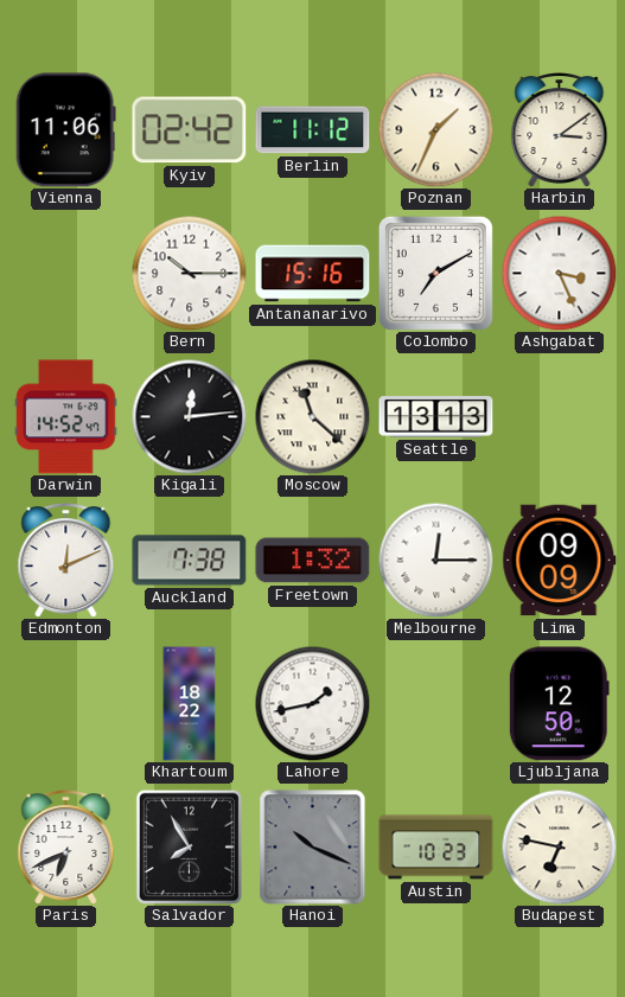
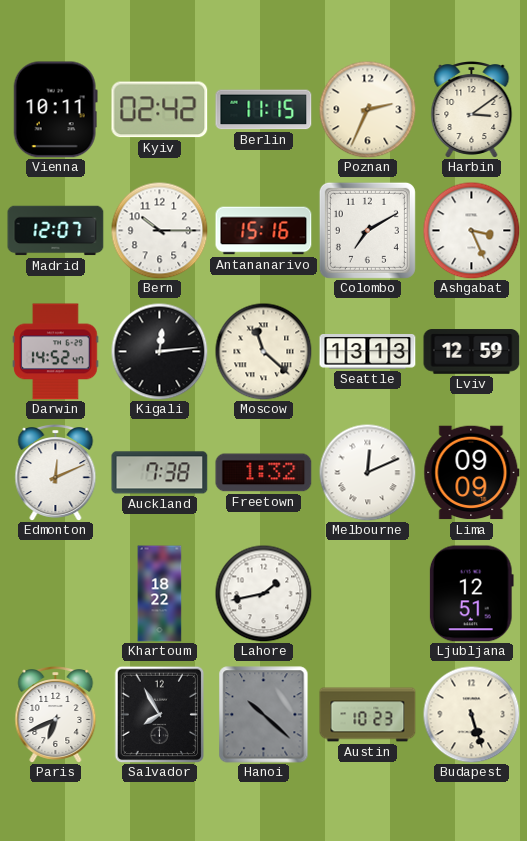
Vienna: 11:06 -> 10:11 (55, 110)
Berlin: 11:12 -> 11:15 (264, 110)
Poznan: 1:34 -> 2:34 (367, 109)
Madrid: none -> 12:07 (56, 231)
Lviv: none -> 12:59 (472, 352)
Melbourne: 12:15 -> 12:11 (367, 472)
Ljubljana: 12:50 -> 12:51 (471, 594)
Hanoi: 10:19 -> 10:22 (264, 715)
Budapest: 6:47 -> 5:27 (471, 714)
